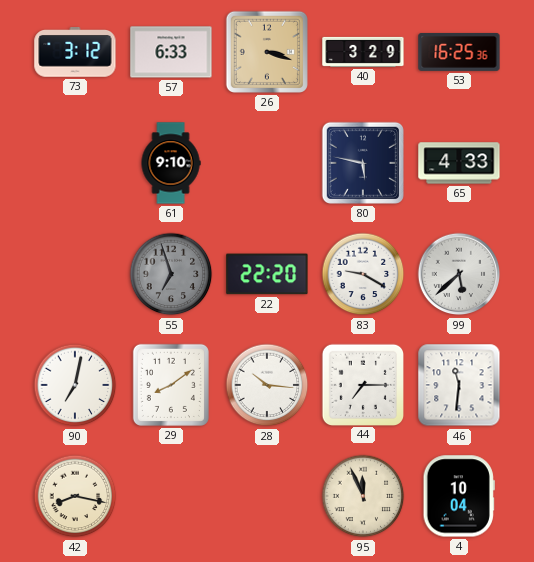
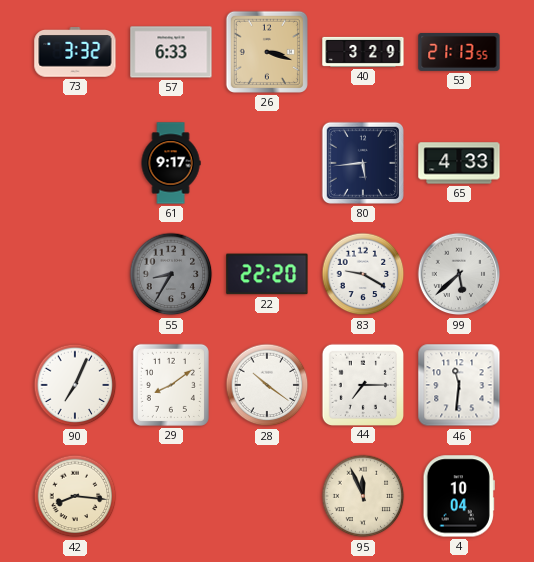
73: 3:12 -> 3:32 (75, 53)
53: 16:25 -> 21:13 (459, 52)
61: 9:10 -> 9:17 (171, 163)
80: 5:47 -> 5:44 (363, 163)
55: 6:57 -> 8:35 (171, 274)
90: 7:02 -> 7:04 (75, 385)
28: 10:16 -> 10:21 (267, 385)
42: 8:17 -> 8:16 (75, 496)
